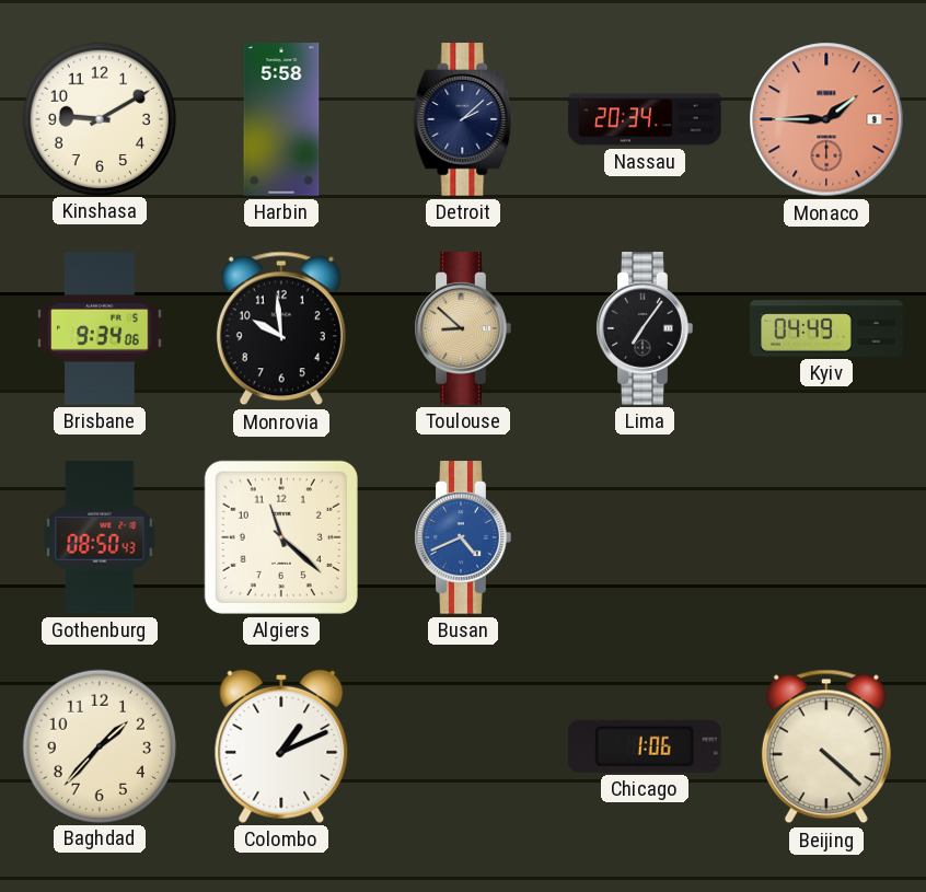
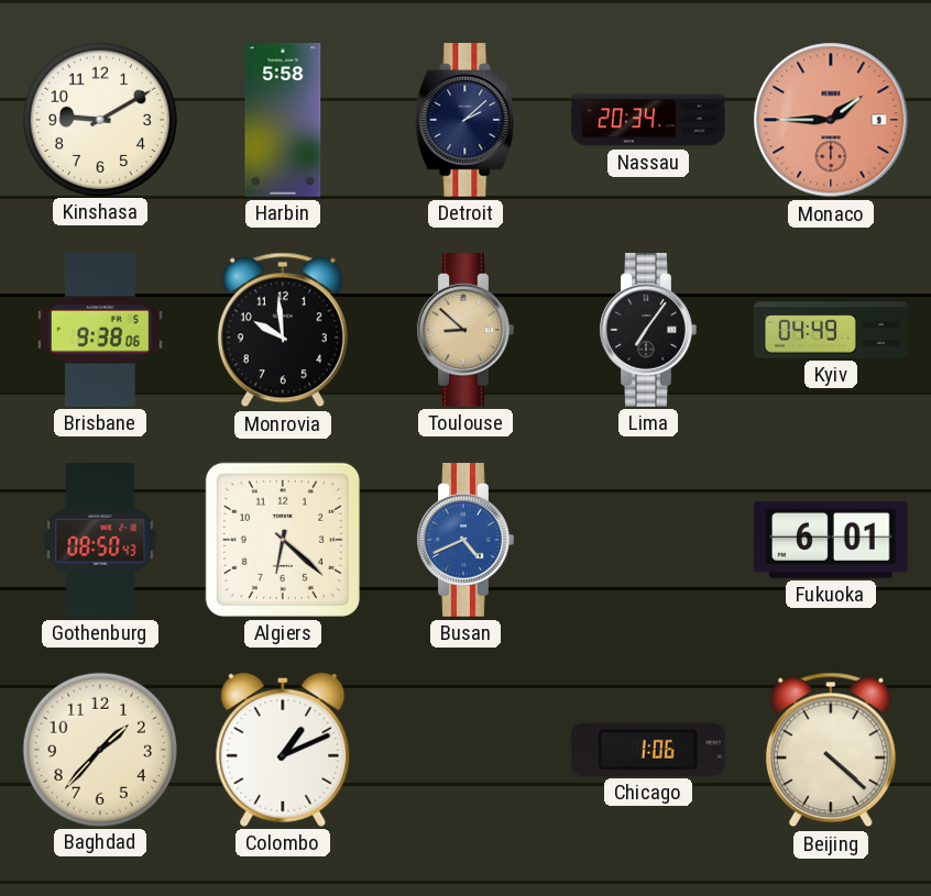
Brisbane: 9:34 -> 9:38 (100, 330)
Algiers: 11:22 -> 6:22 (283, 540)
Fukuoka: none -> 6:01 (831, 540)
